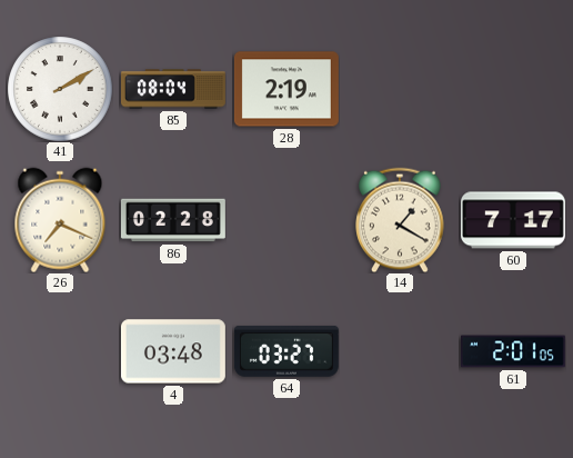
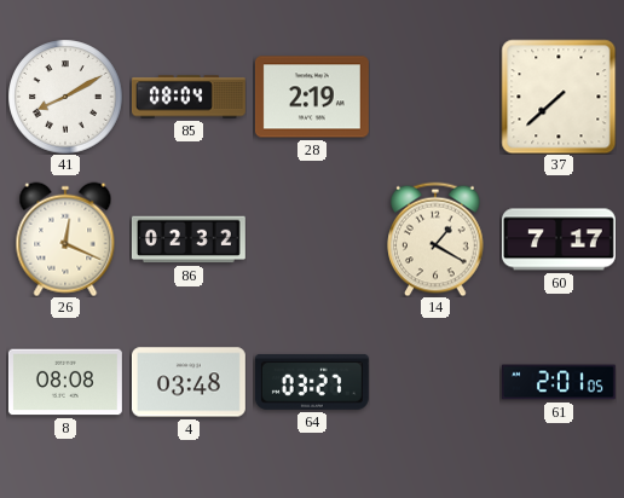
41: 2:10 -> 8:10 (65, 97)
37: none -> 7:38 (559, 97)
26: 7:19 -> 12:19 (65, 239)
86: 02:28 -> 02:32 (189, 239)
8: none -> 08:08 (65, 382)
